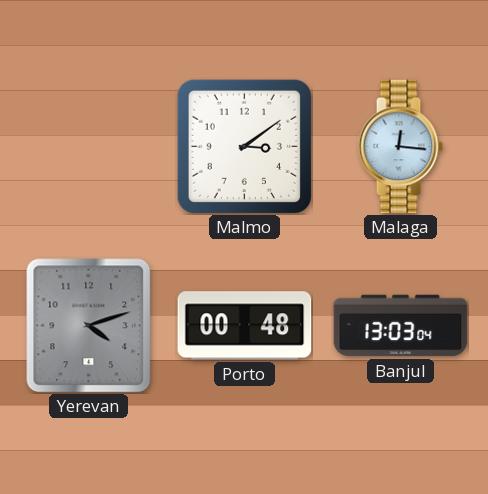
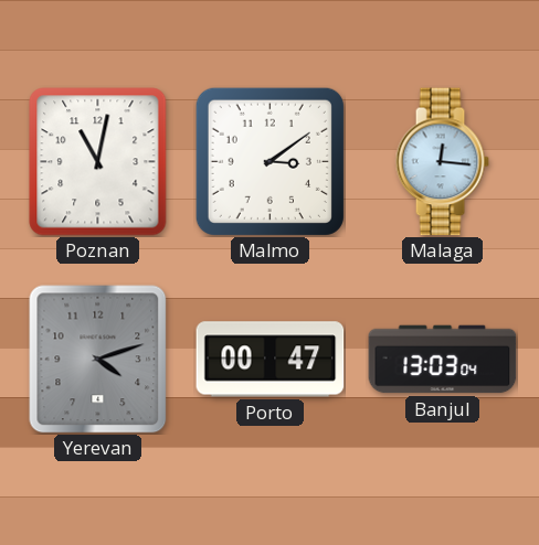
Poznan: none -> 11:02 (98, 162)
Porto: 00:48 -> 00:47 (271, 360)
